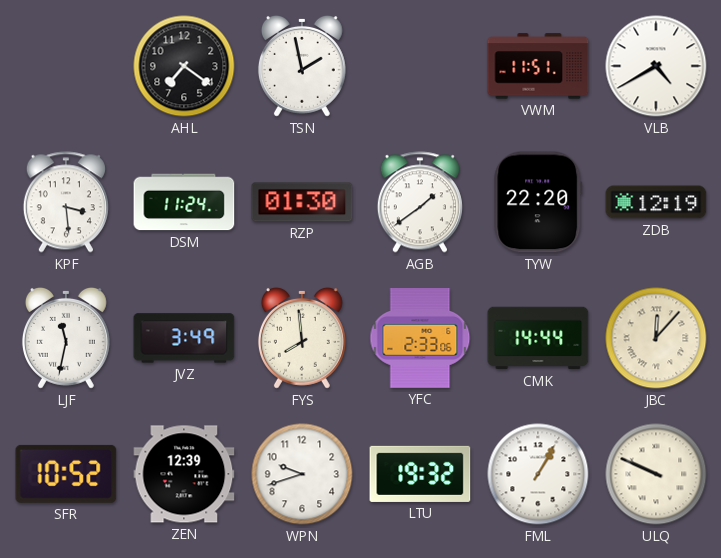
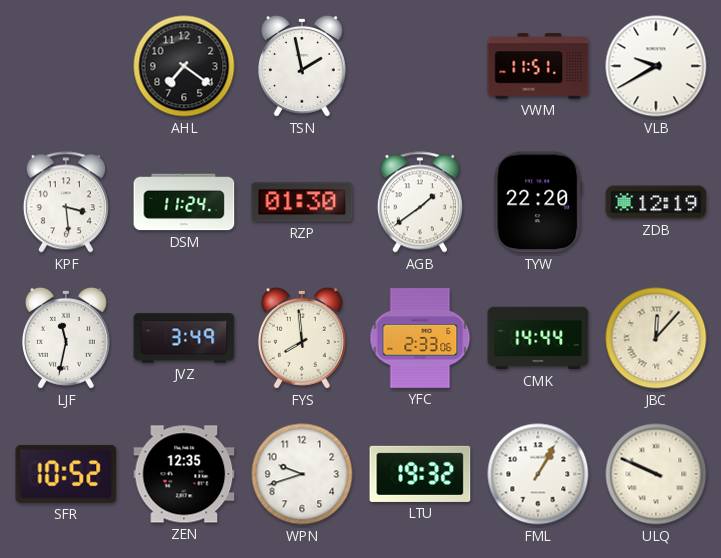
VLB: 4:40 -> 9:40 (656, 66)
ZEN: 12:39 -> 12:35 (184, 474)
